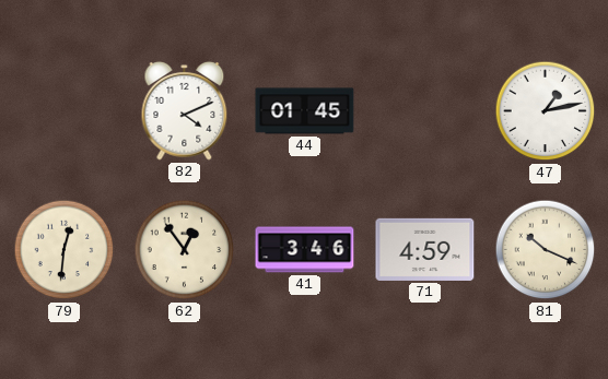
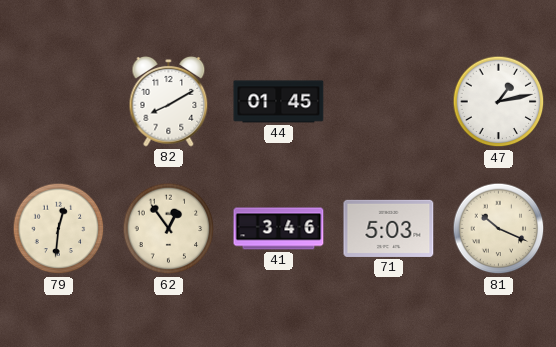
82: 4:11 -> 8:10 (169, 101)
71: 4:59 -> 5:03 (389, 228)
